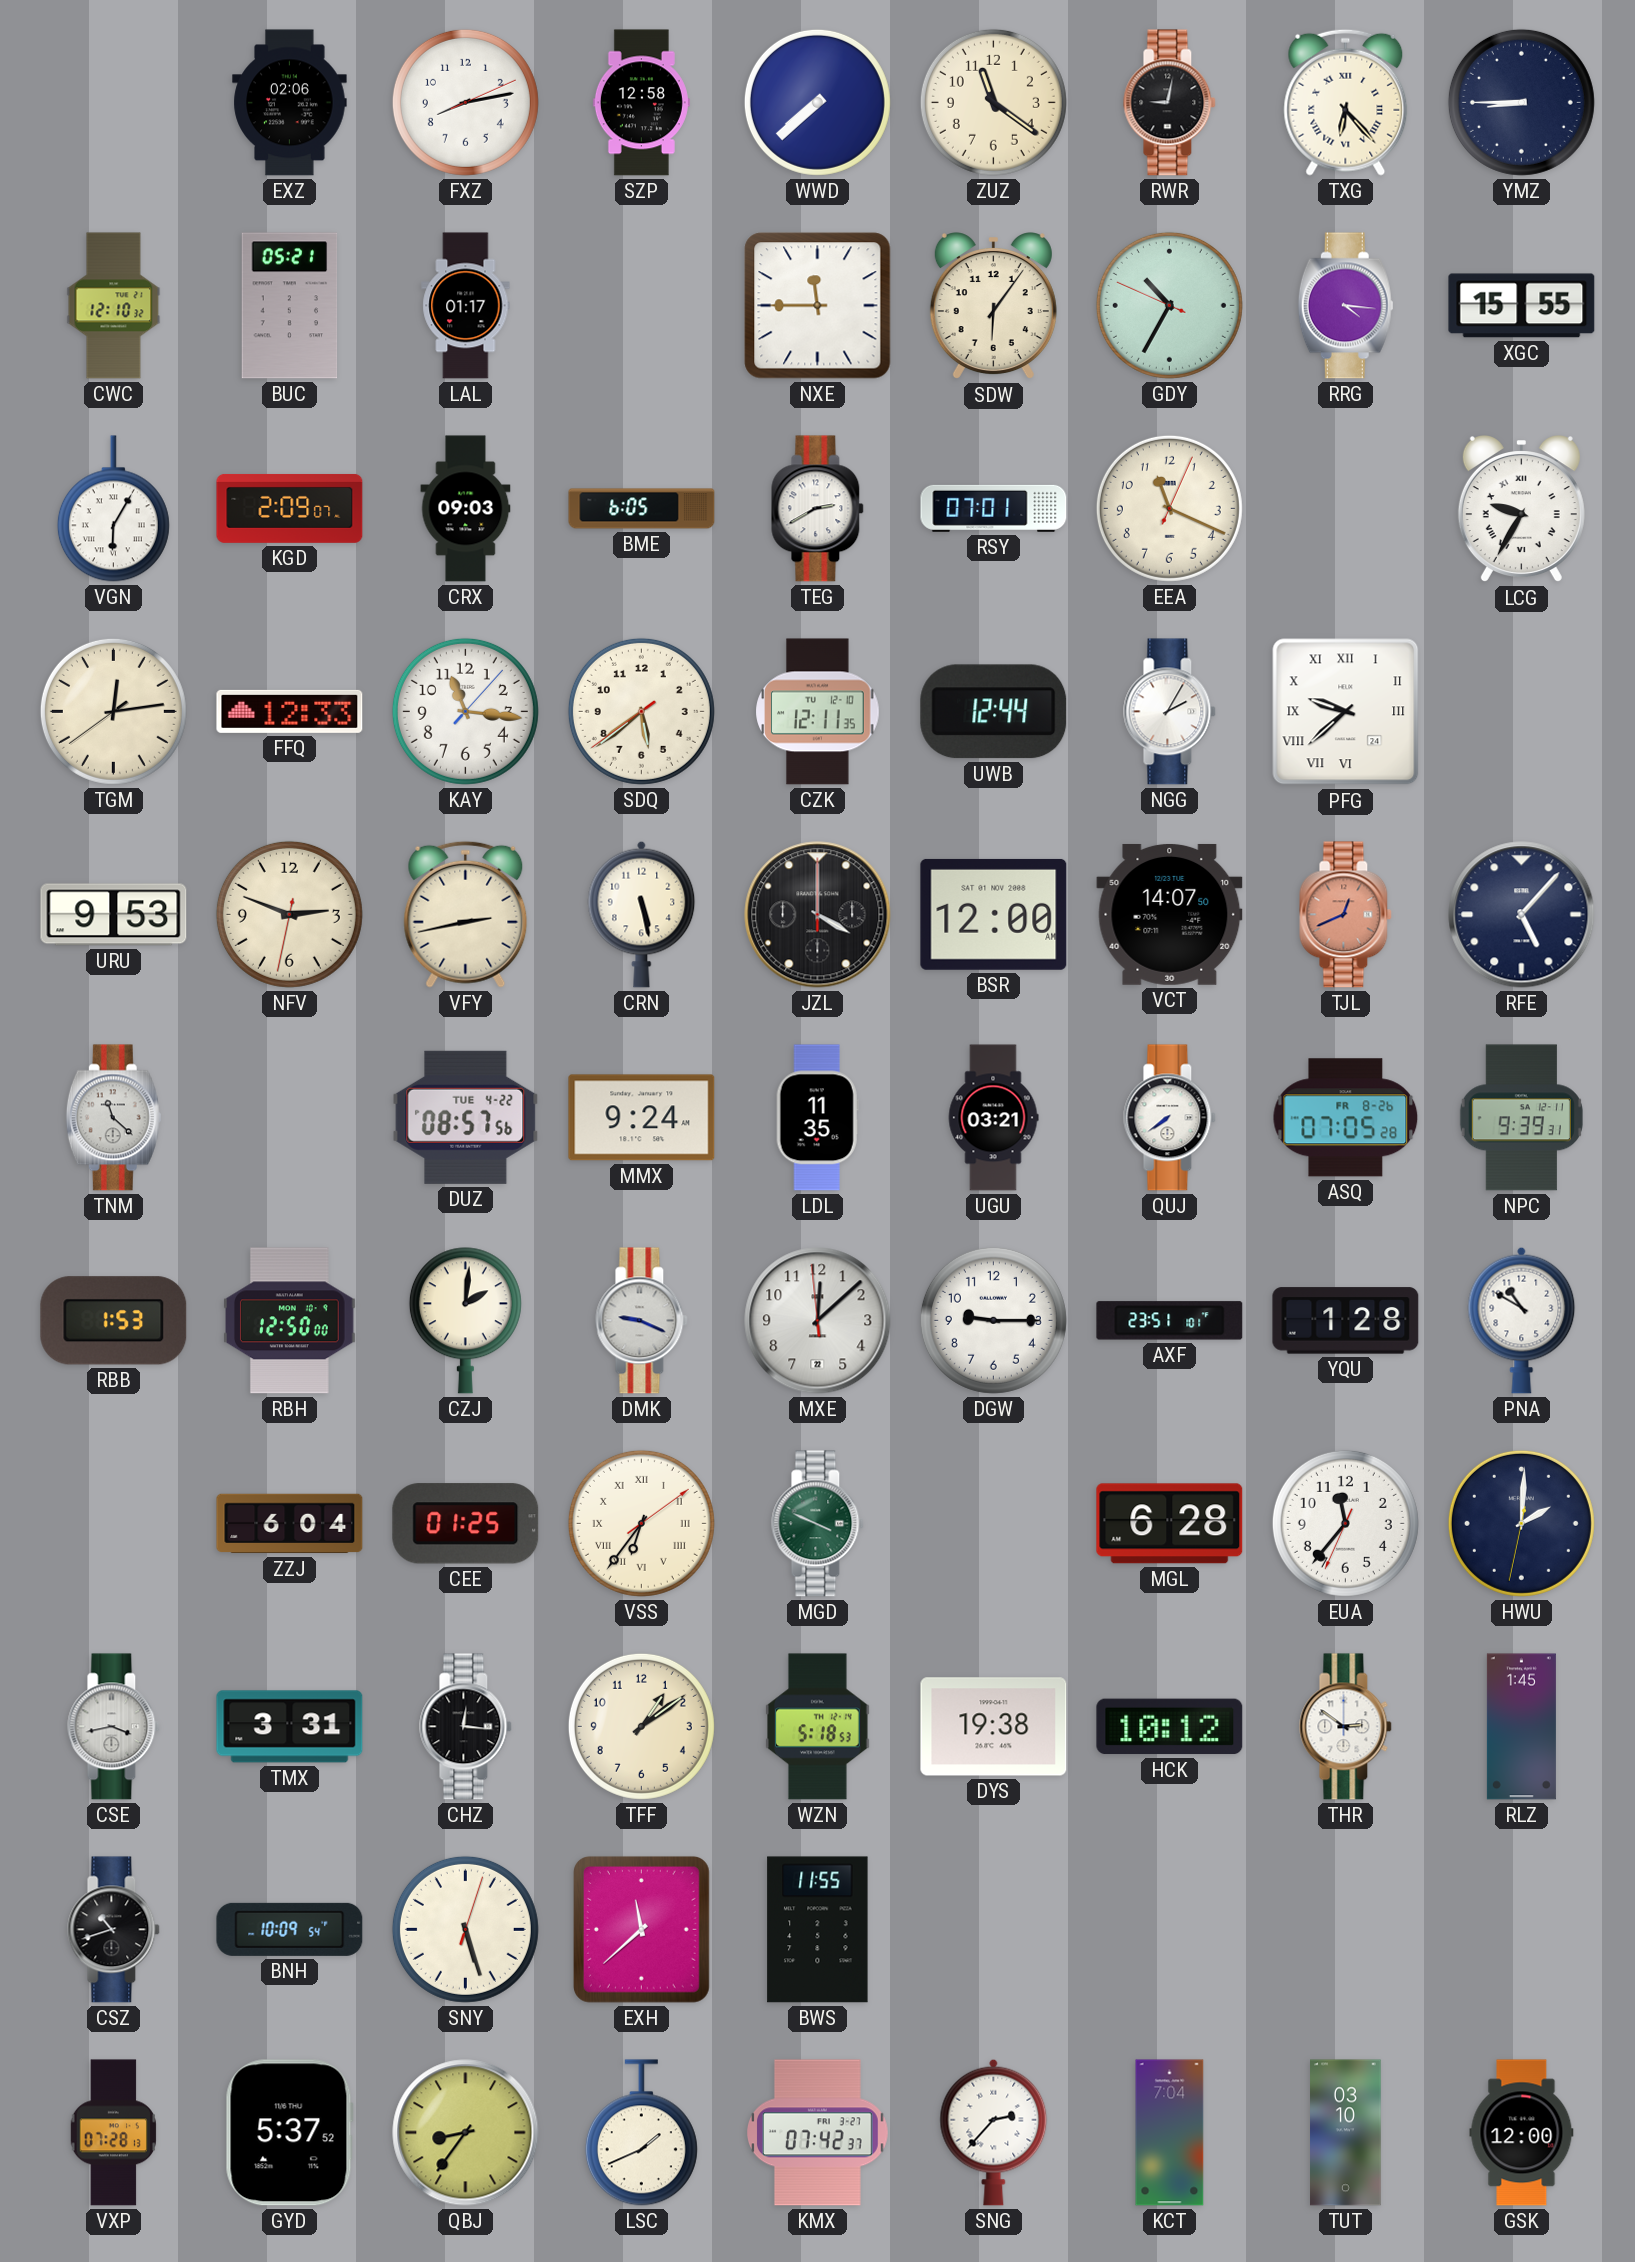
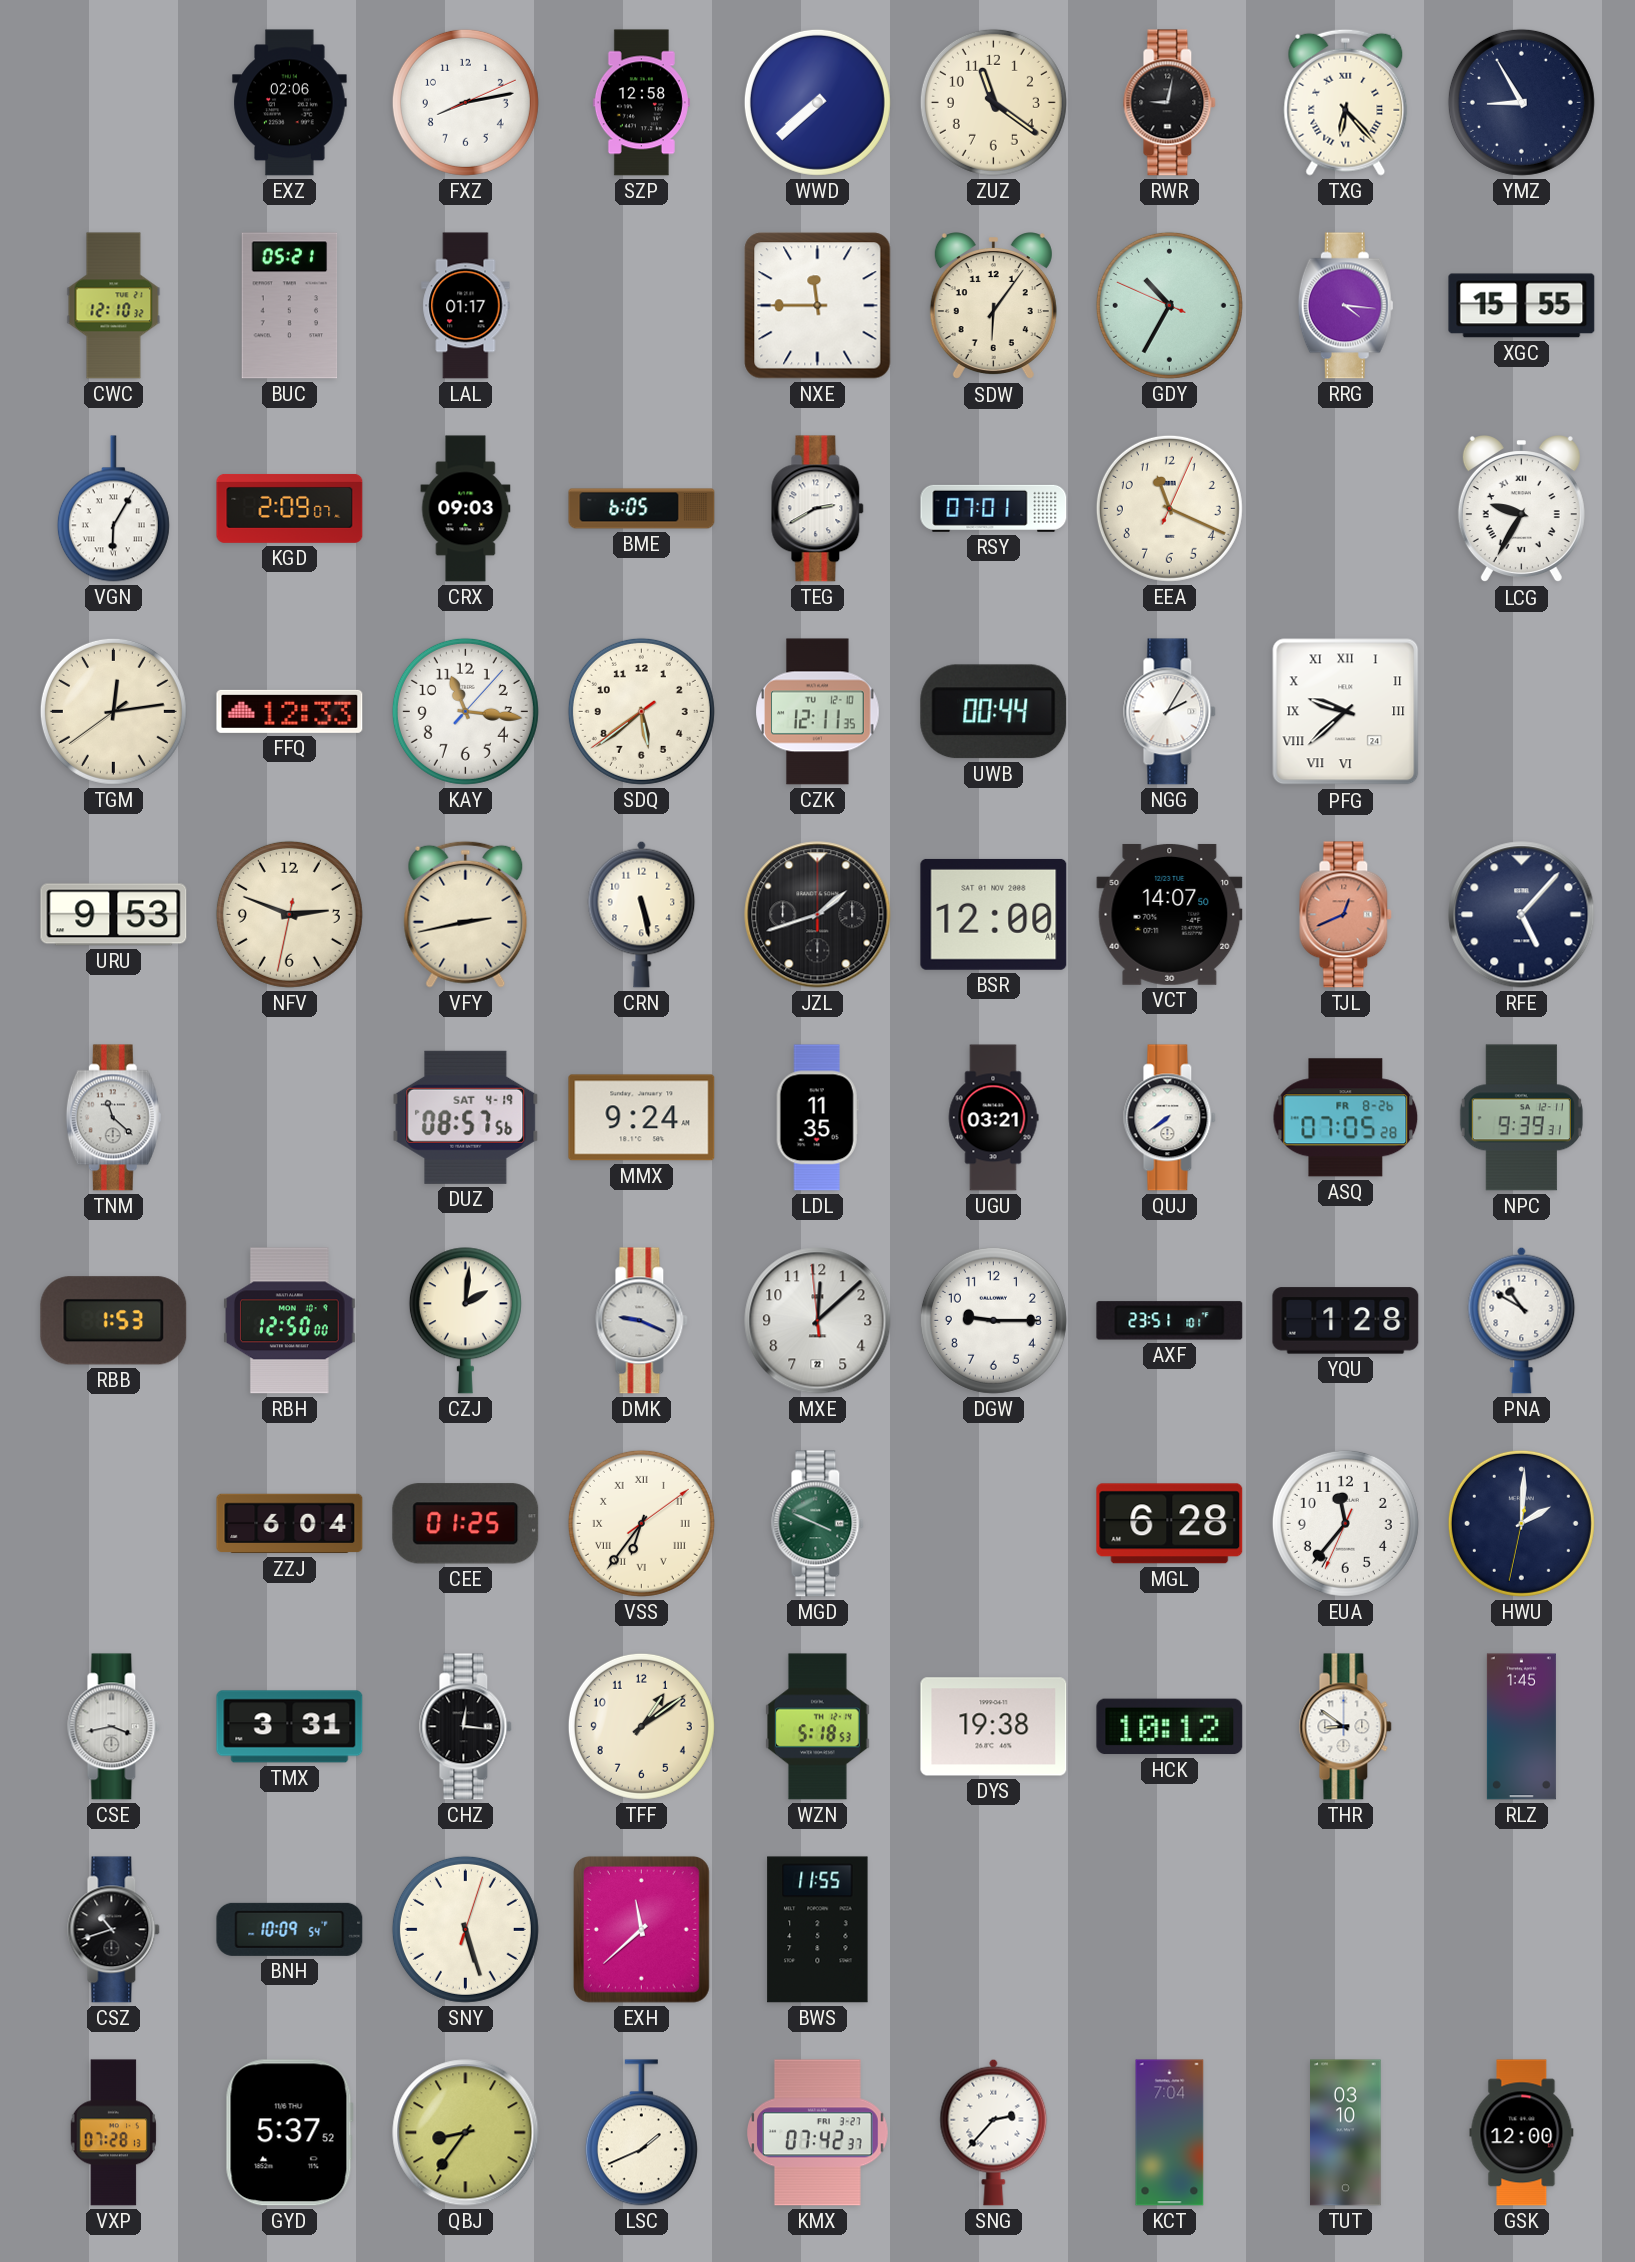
YMZ: 8:45 -> 8:55 (1521, 102)
UWB: 12:44 -> 00:44 (994, 712)
JZL: 4:00 -> 1:42 (818, 915)
DUZ date: TUE 4-22 -> SAT 4-19 (466, 1117)
THR: 2:51 -> 8:51 (1346, 1727)
